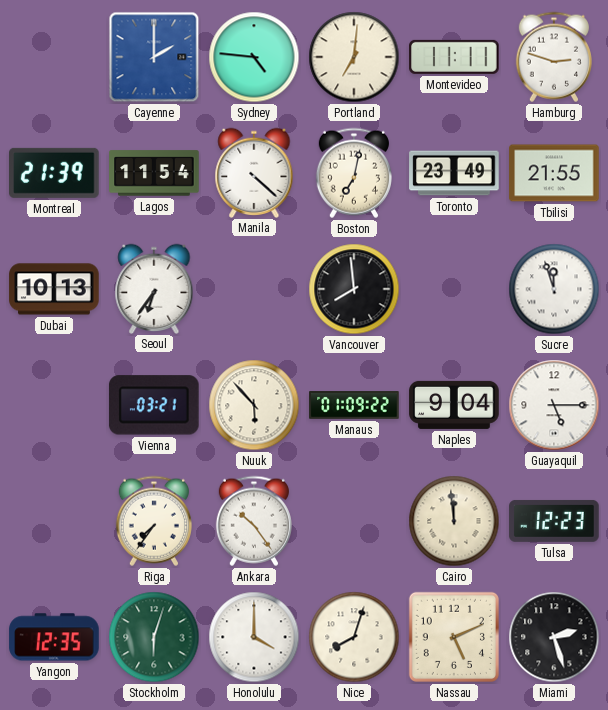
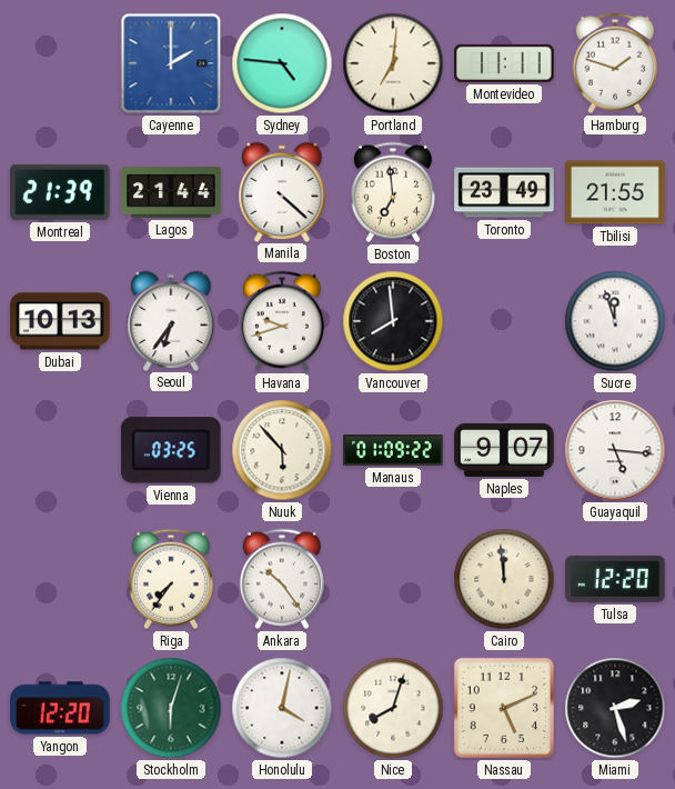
Hamburg: 2:48 -> 1:48 (615, 63)
Lagos: 11:54 -> 21:44 (171, 192)
Boston: 7:02 -> 6:59 (393, 192)
Havana: none -> 9:42 (282, 321)
Vienna: 03:21 -> 03:25 (171, 450)
Naples: 9:04 -> 9:07 (504, 450)
Guayaquil: 5:15 -> 5:16 (615, 450)
Tulsa: 12:23 -> 12:20 (615, 579)
Yangon: 12:35 -> 12:20 (60, 708)
Honolulu: 4:00 -> 4:02 (282, 708)
